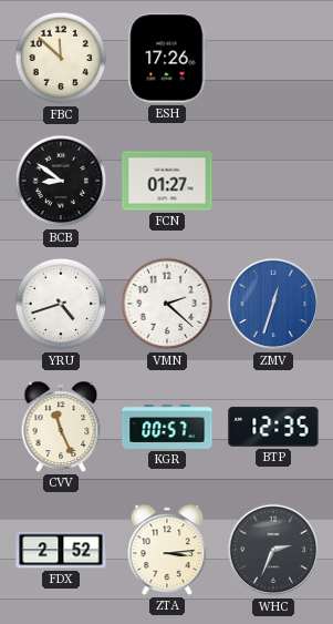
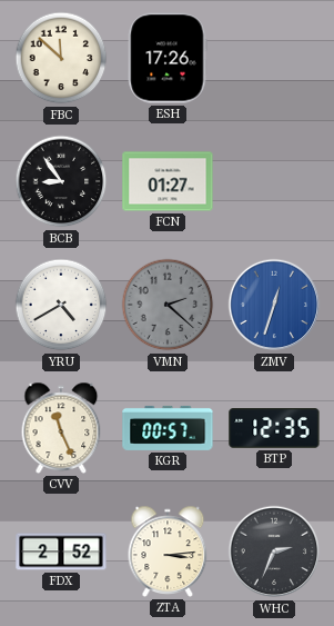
BCB: 8:51 -> 8:54 (61, 181)
YRU: 4:42 -> 4:40 (61, 305)
VMN dial: white -> grey (168, 305)
